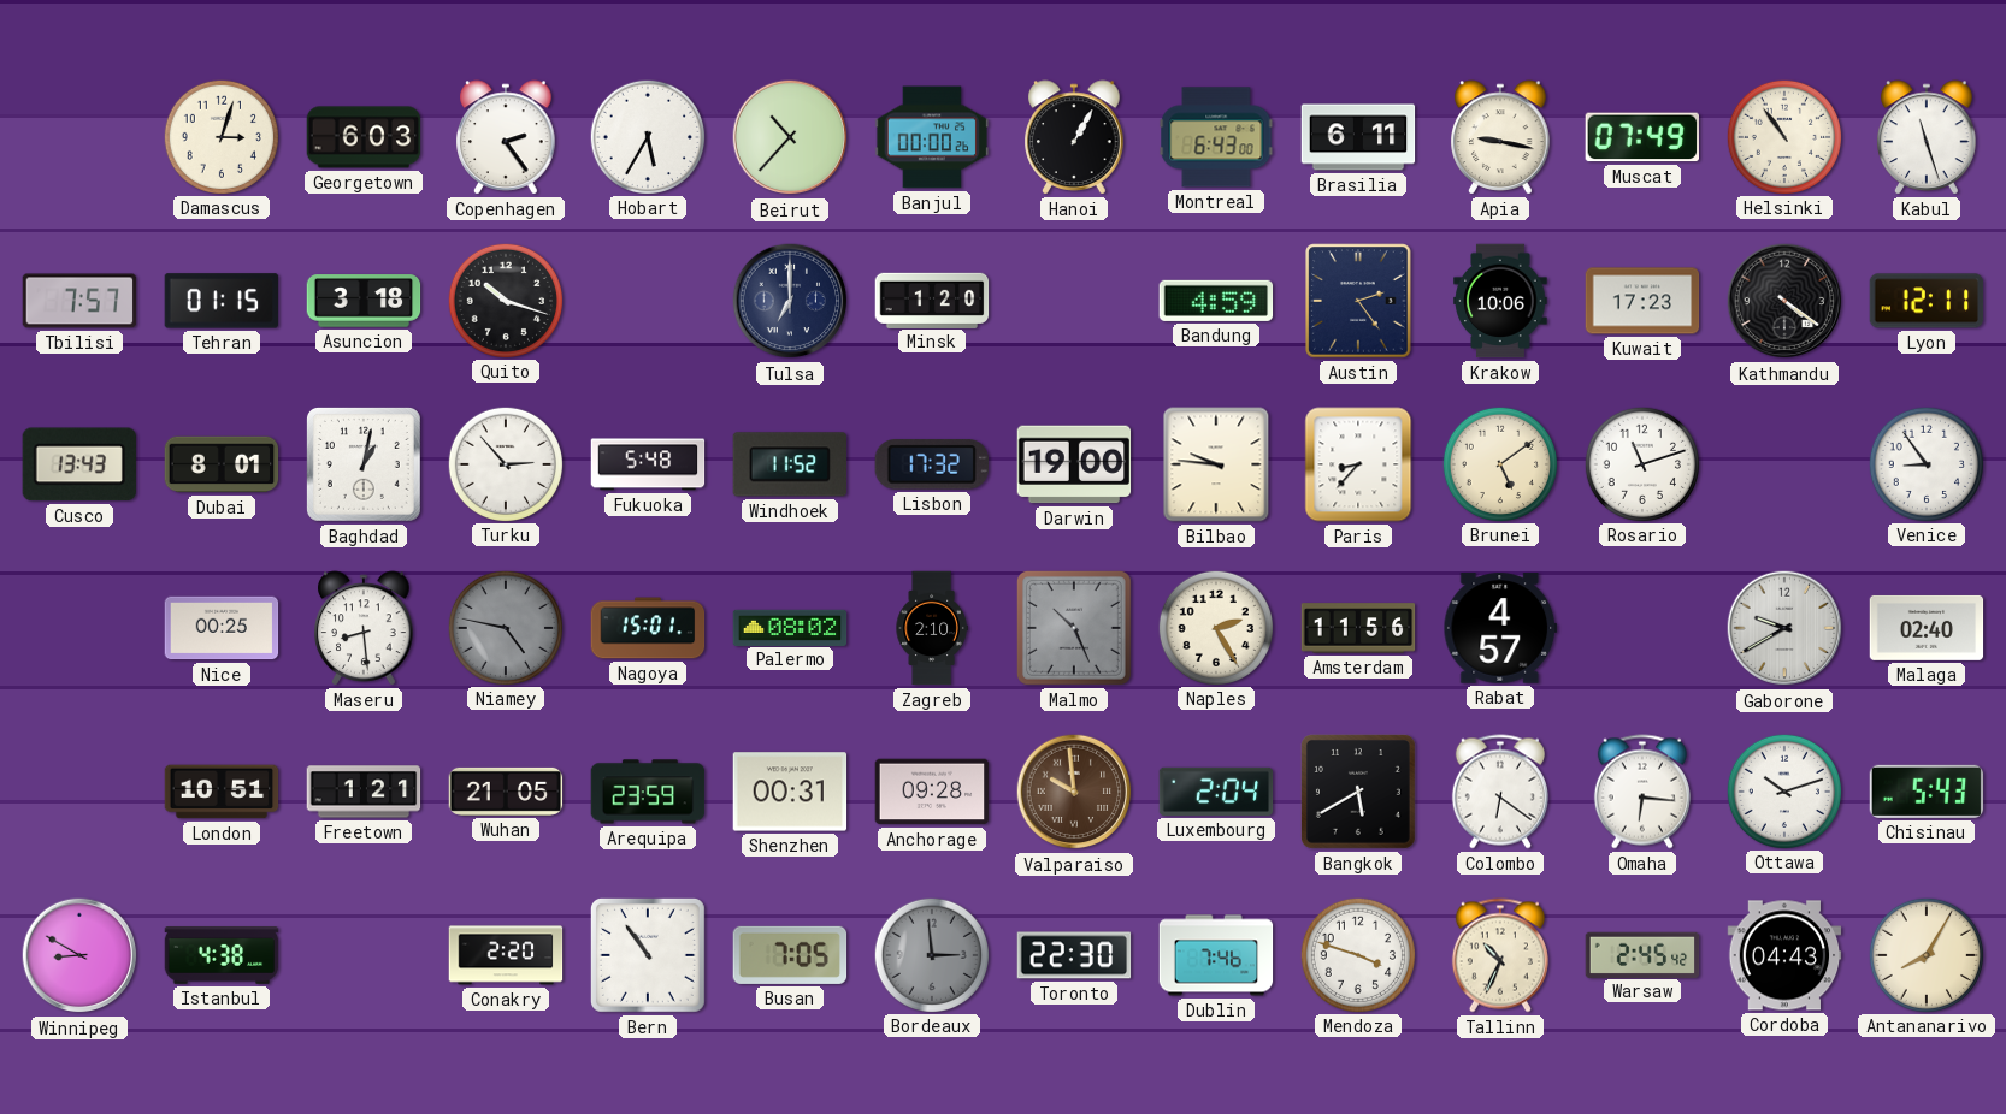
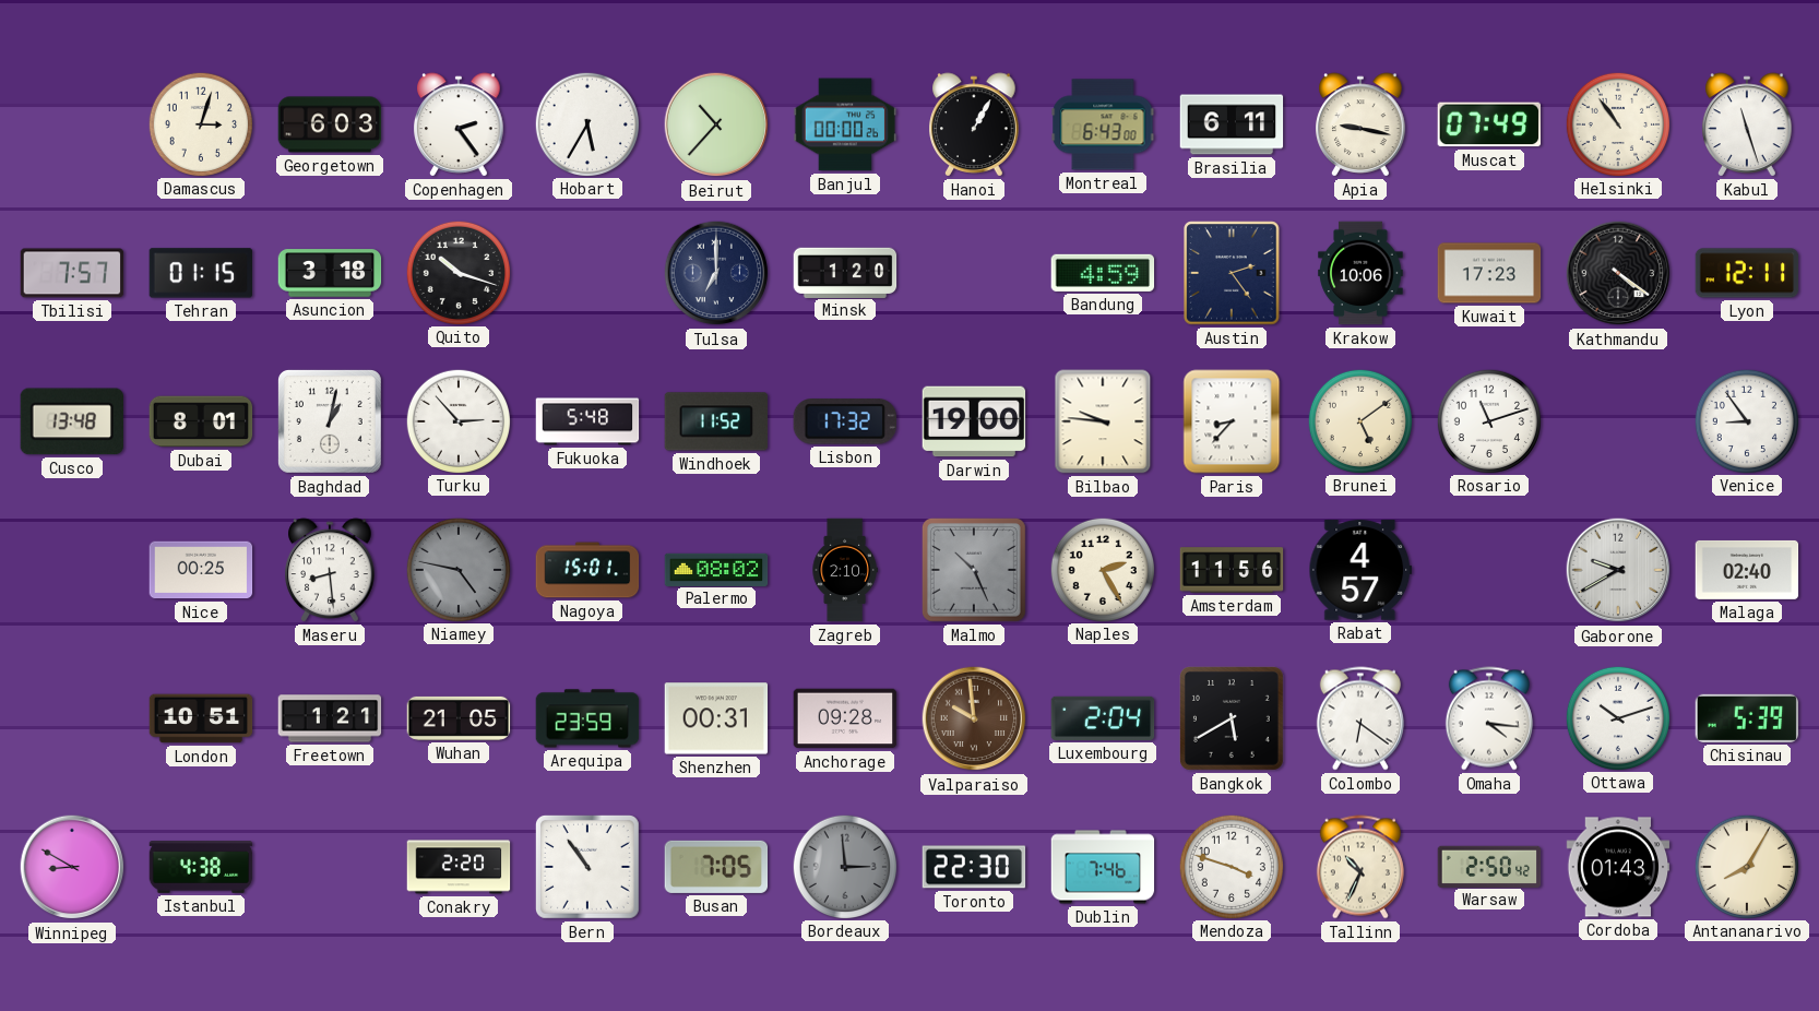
Cusco: 13:43 -> 13:48 (71, 421)
Omaha: 6:16 -> 4:16 (1489, 718)
Chisinau: 5:43 -> 5:39 (1747, 718)
Warsaw: 2:45 -> 2:50 (1489, 866)
Cordoba: 04:43 -> 01:43 (1618, 867)
